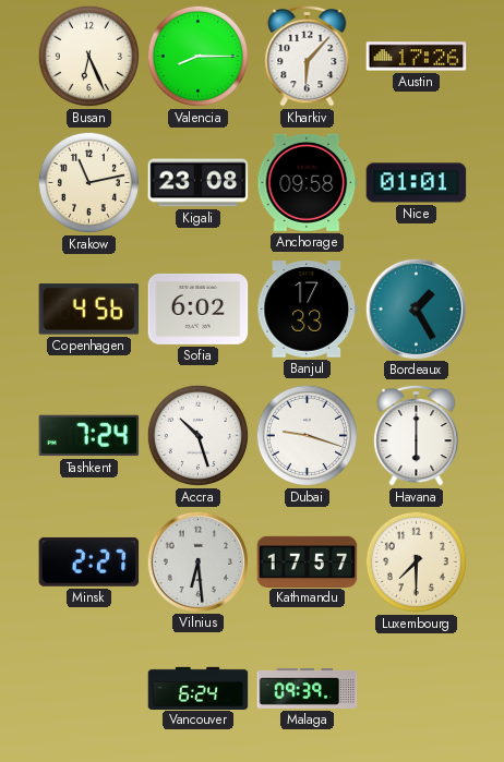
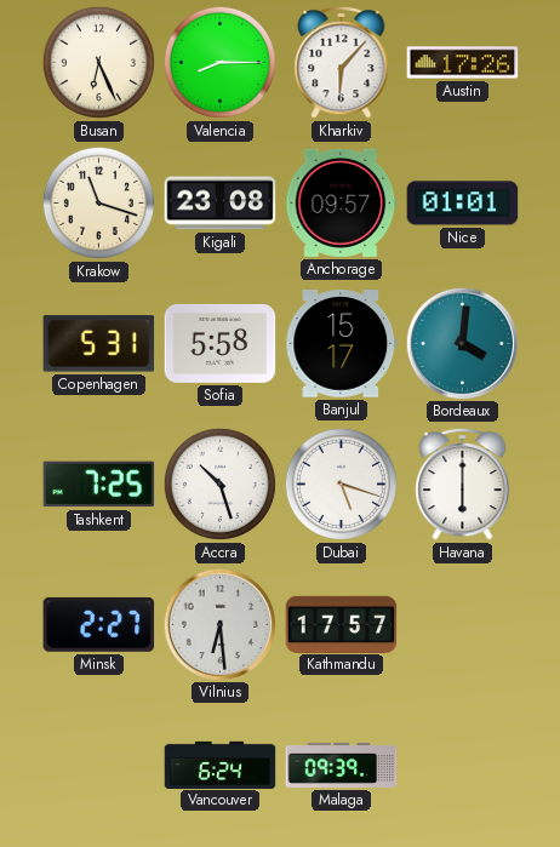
Krakow: 11:13 -> 11:18 (98, 202)
Anchorage: 09:58 -> 09:57 (342, 202)
Copenhagen: 4:56 -> 5:31 (99, 344)
Sofia: 6:02 -> 5:58 (221, 343)
Banjul: 17:33 -> 15:17 (342, 344)
Bordeaux: 1:25 -> 4:01 (462, 343)
Tashkent: 7:24 -> 7:25 (99, 485)
Dubai: 9:18 -> 5:18 (341, 483)
Luxembourg: 7:30 -> none (416, 561)
